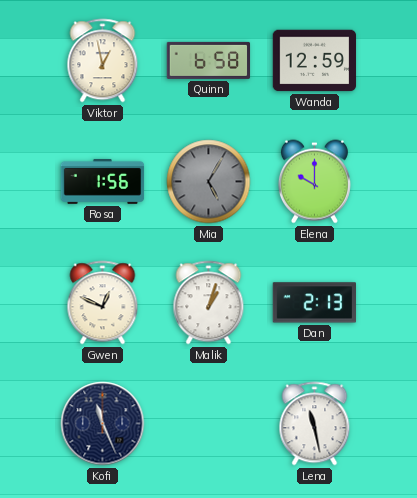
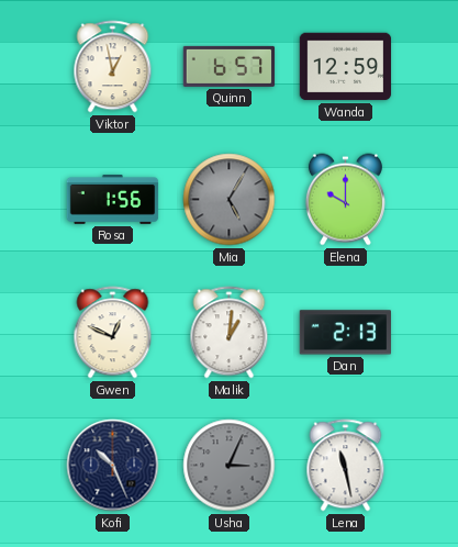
Quinn: 6:58 -> 6:57 (230, 66)
Malik: 1:03 -> 1:01 (230, 333)
Kofi: 11:26 -> 10:26 (113, 466)
Usha: none -> 3:04 (230, 466)
